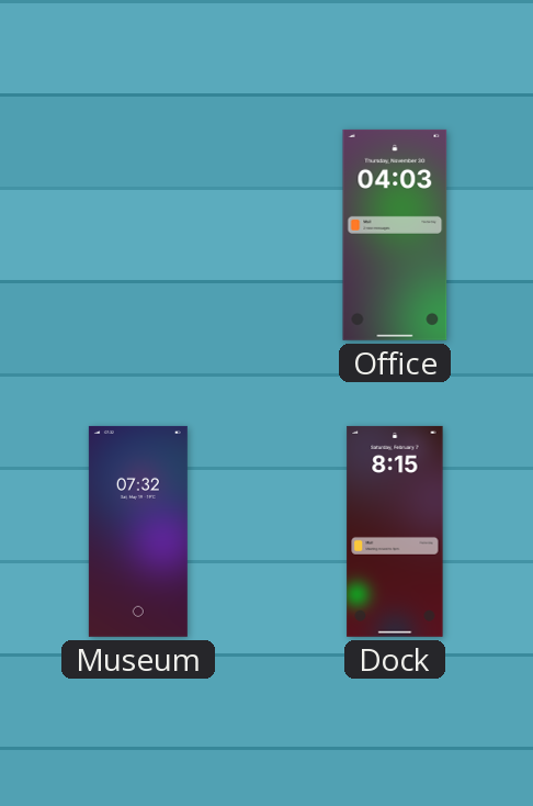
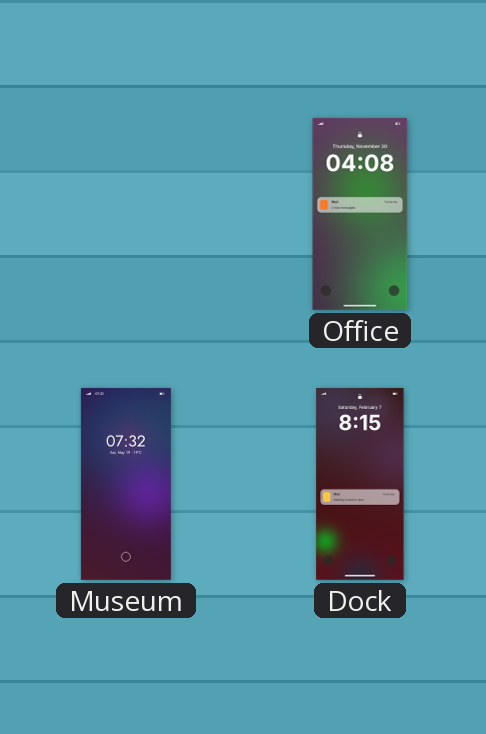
Office: 04:03 -> 04:08 (360, 214)
